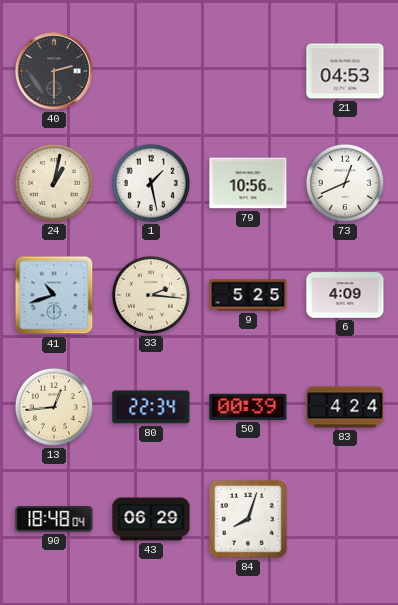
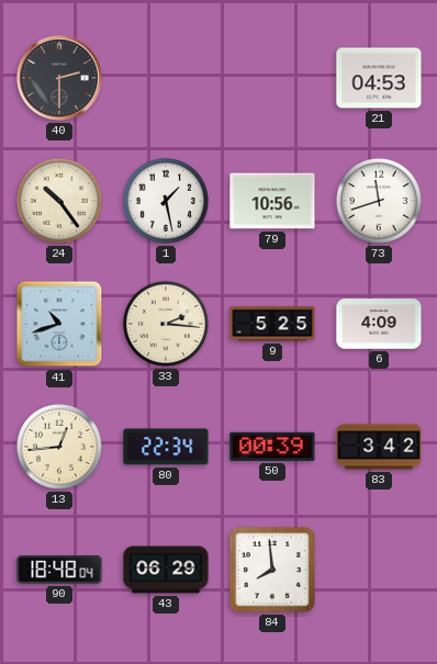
24: 1:02 -> 10:24 (59, 201)
73: 12:41 -> 11:42 (379, 201)
83: 4:24 -> 3:42 (379, 447)
84: 8:03 -> 7:59 (272, 570)
